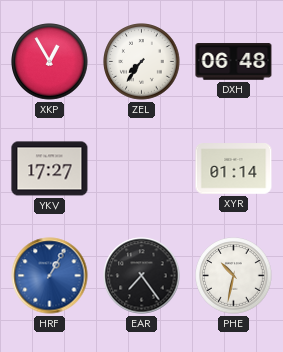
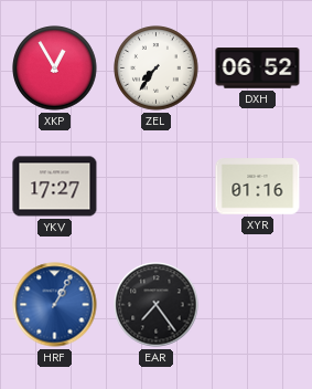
DXH: 06:48 -> 06:52 (258, 69)
XYR: 01:14 -> 01:16 (258, 187)
PHE: 10:32 -> none (234, 276)
